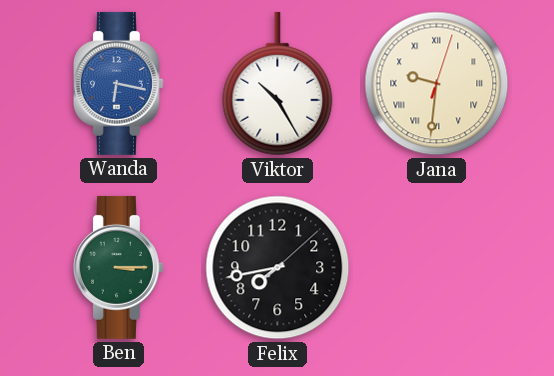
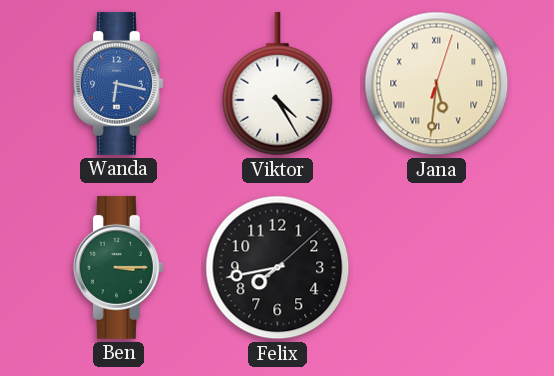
Viktor: 10:25 -> 4:25 (278, 84)
Jana: 9:31 -> 5:31 (437, 84)
